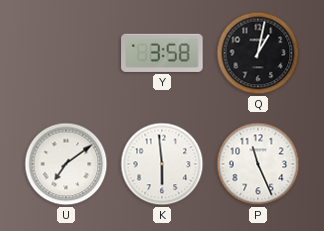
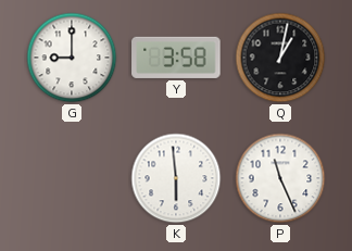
G: none -> 9:00 (72, 58)
U: 7:09 -> none (66, 164)
